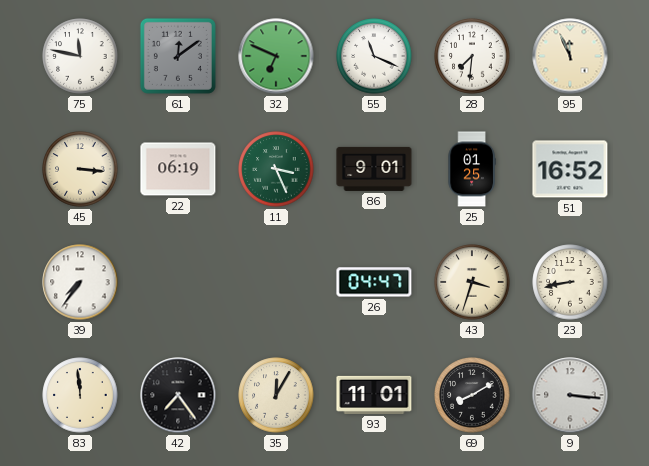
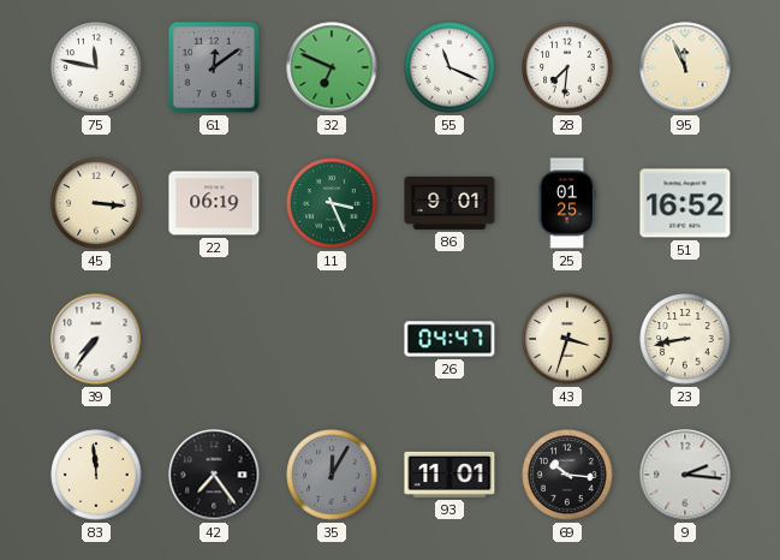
35 dial: cream -> grey (332, 475)
69: 8:10 -> 10:16 (567, 475)
9: 3:16 -> 2:16 (685, 475)
